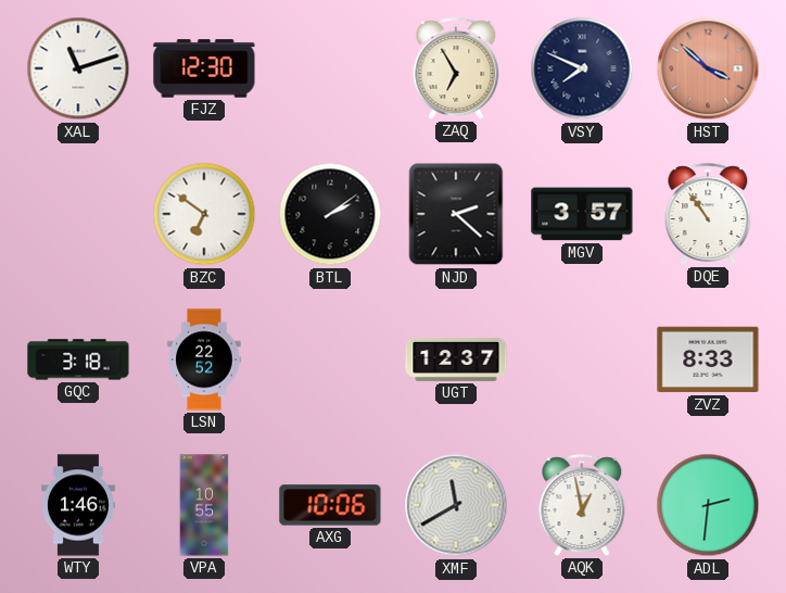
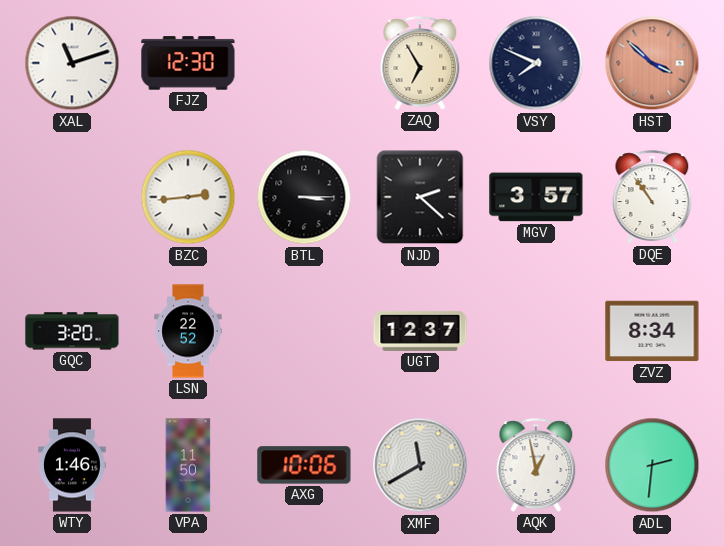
BZC: 6:51 -> 2:44 (188, 197)
BTL: 2:09 -> 3:15 (304, 197)
GQC: 3:18 -> 3:20 (72, 331)
ZVZ: 8:33 -> 8:34 (652, 331)
VPA: 10:55 -> 11:50 (188, 465)
